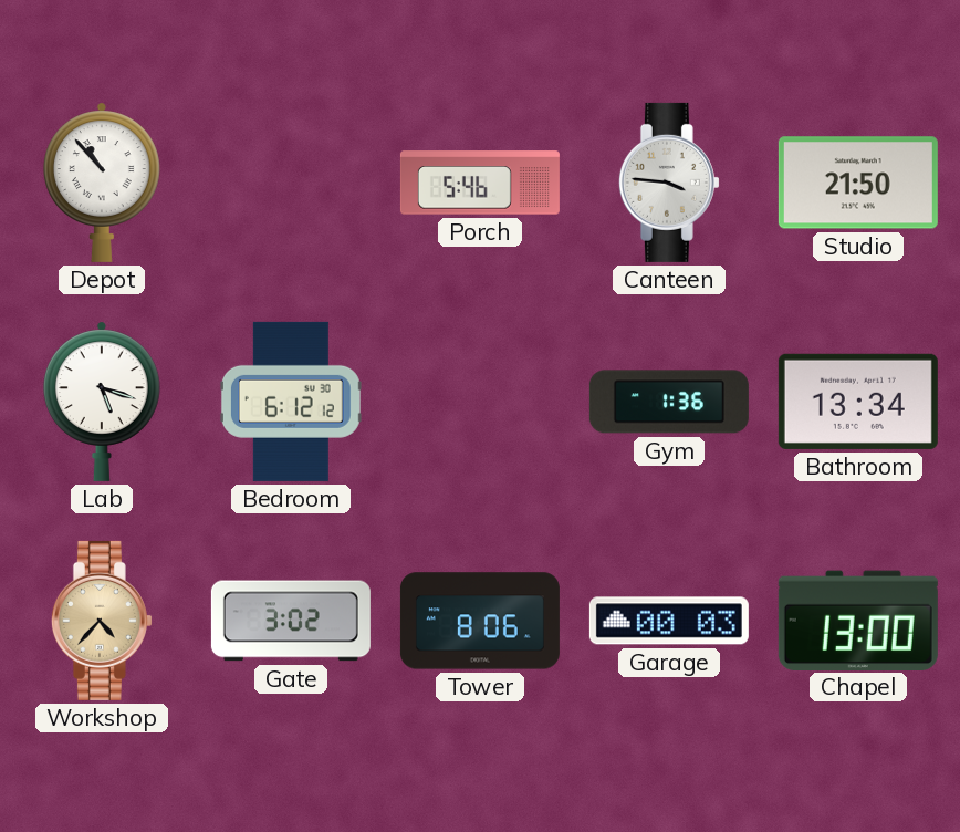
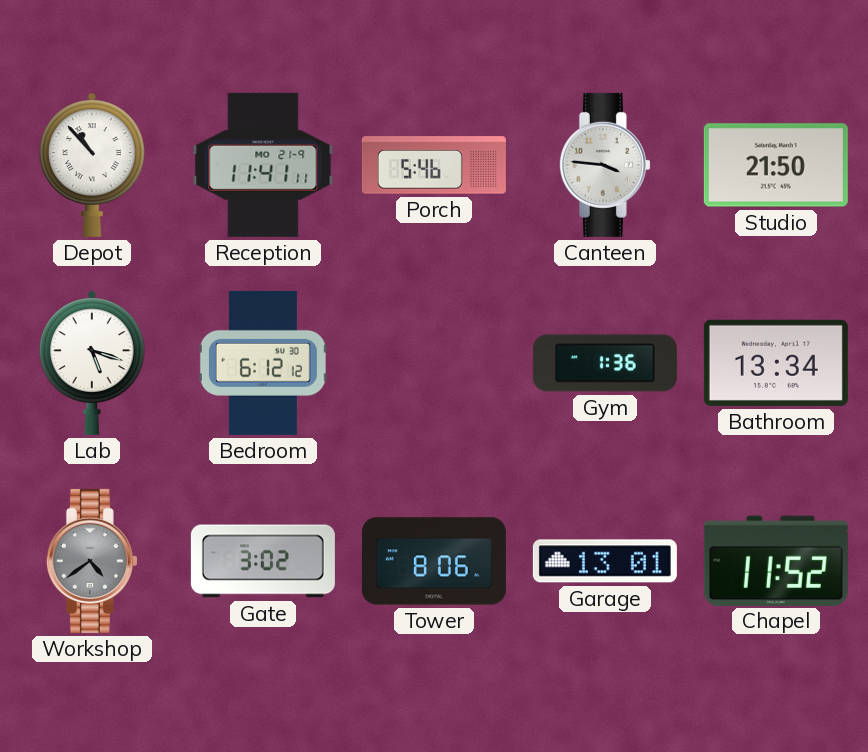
Reception: none -> 11:41 (263, 165)
Workshop: 4:37 -> 4:39 (92, 561)
Workshop dial: champagne -> grey (92, 561)
Garage: 00:03 -> 13:01 (605, 561)
Chapel: 13:00 -> 11:52 (776, 560)
